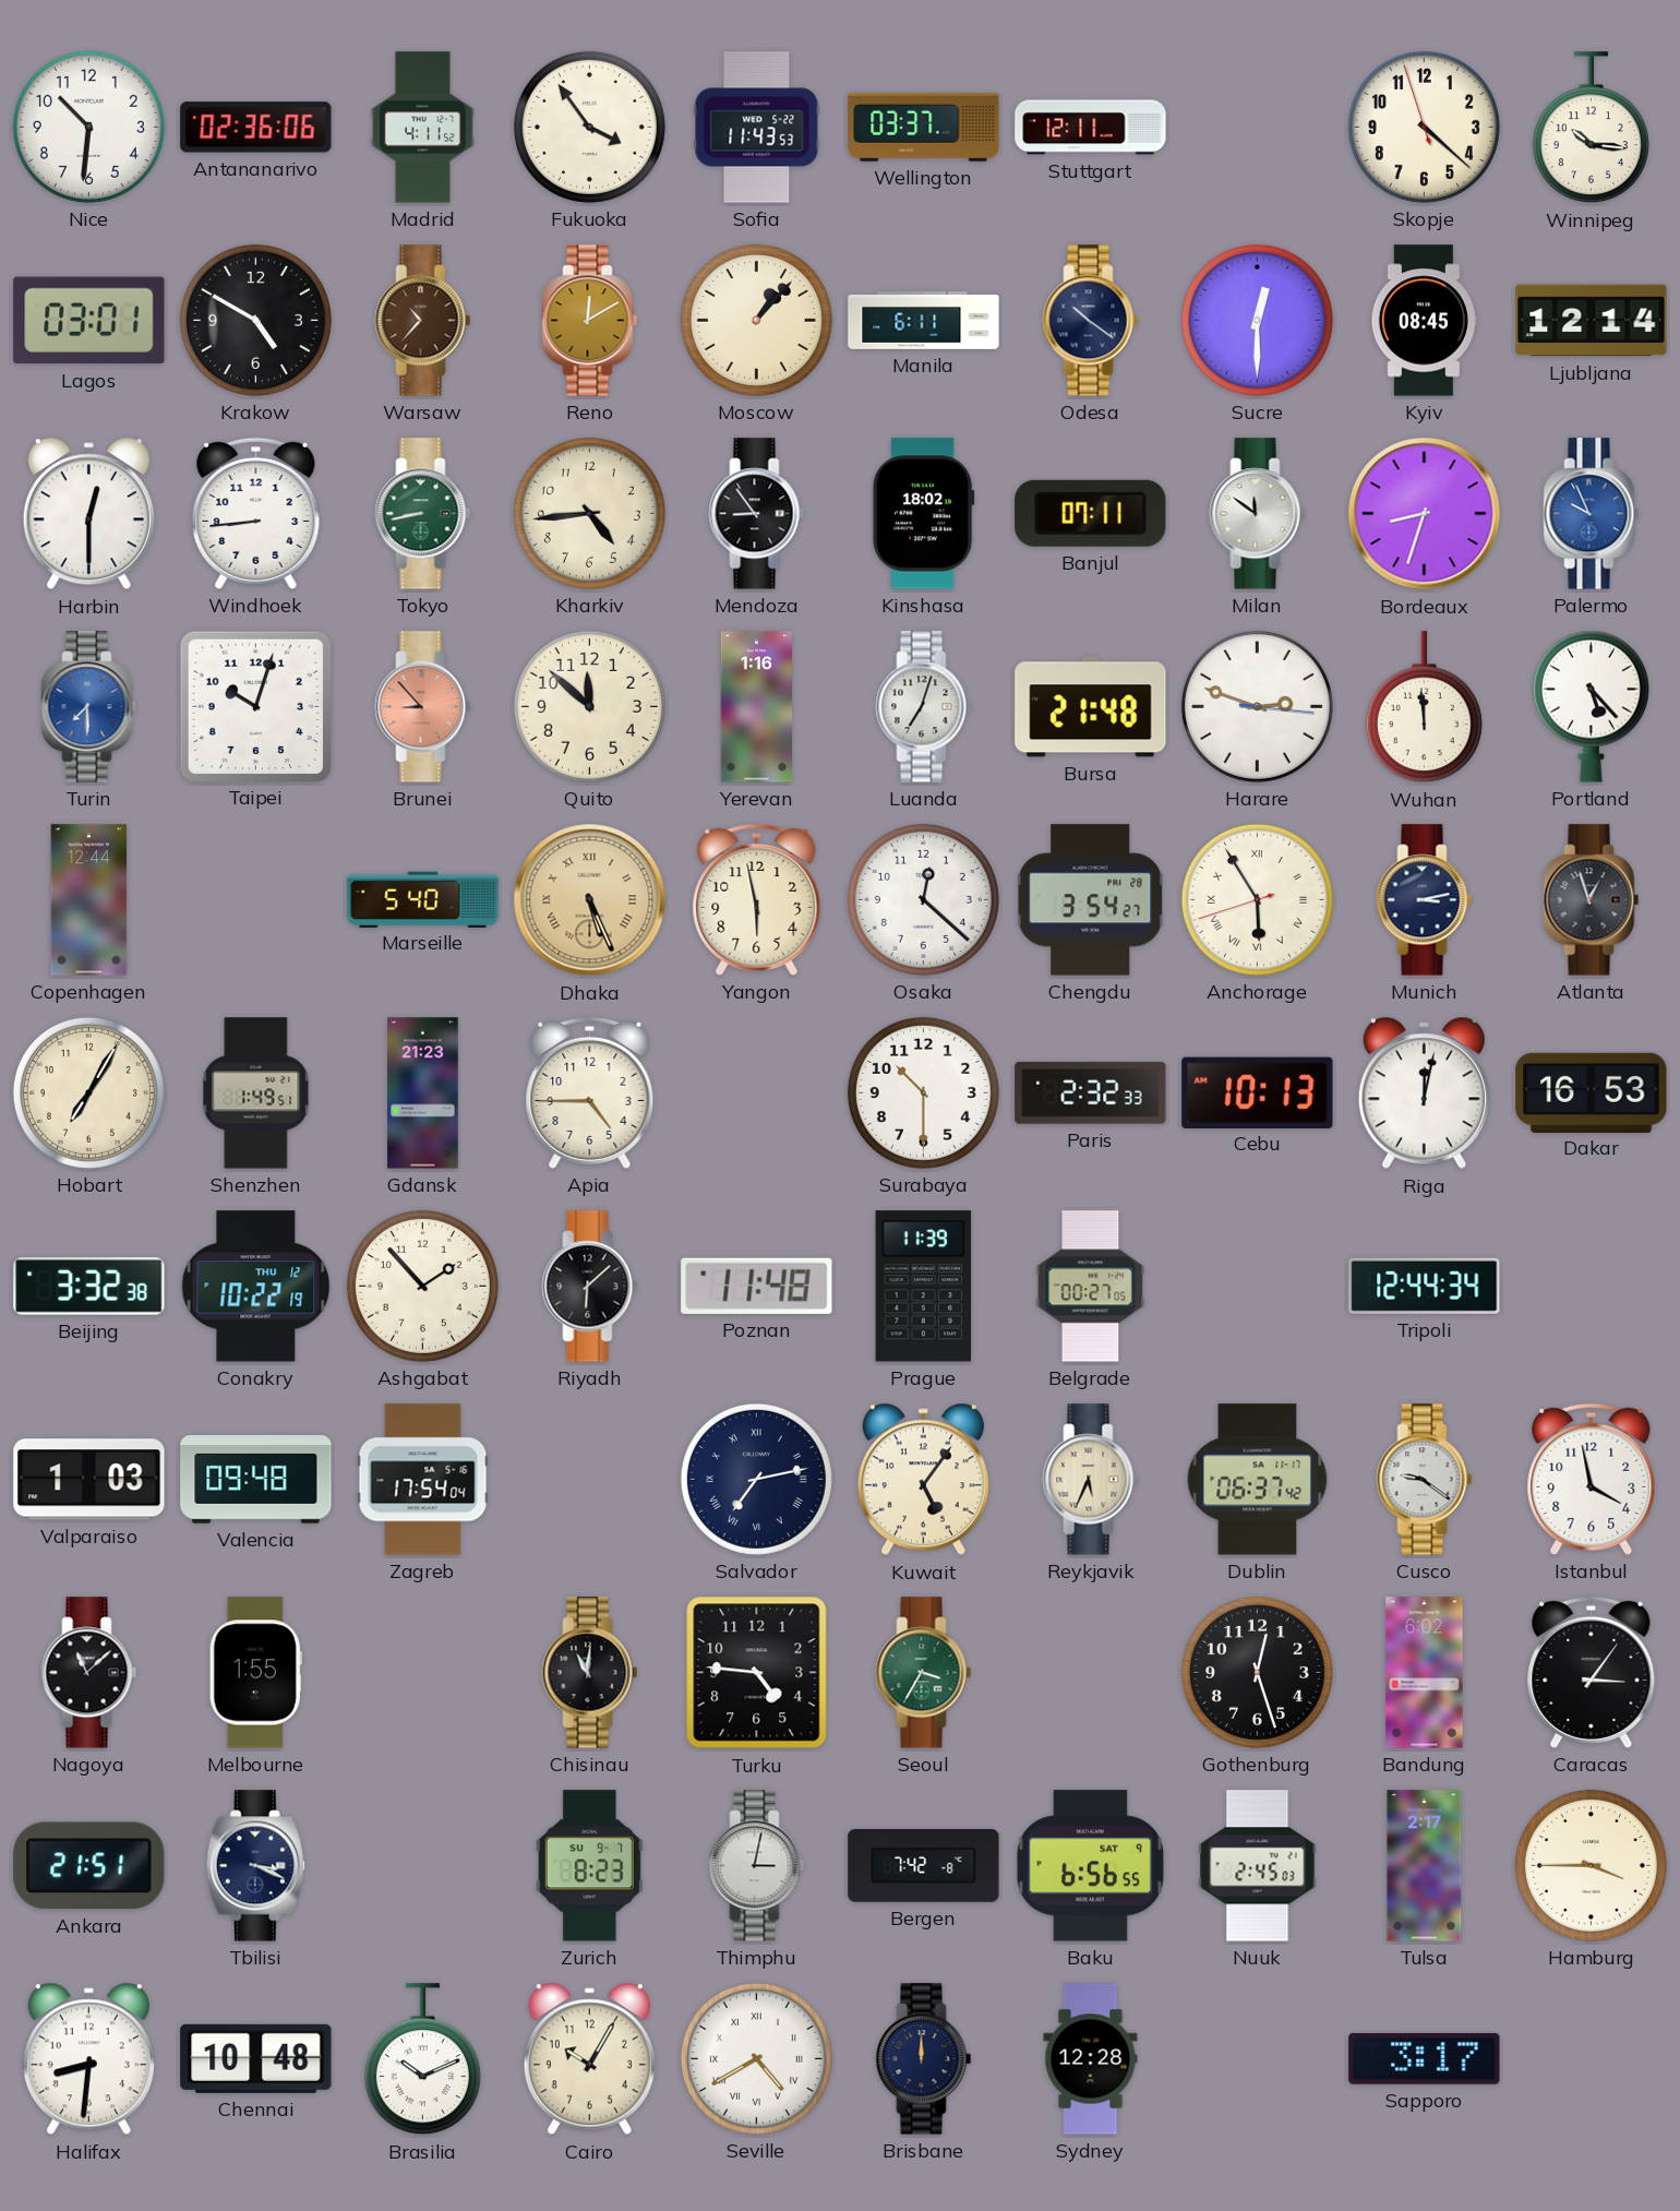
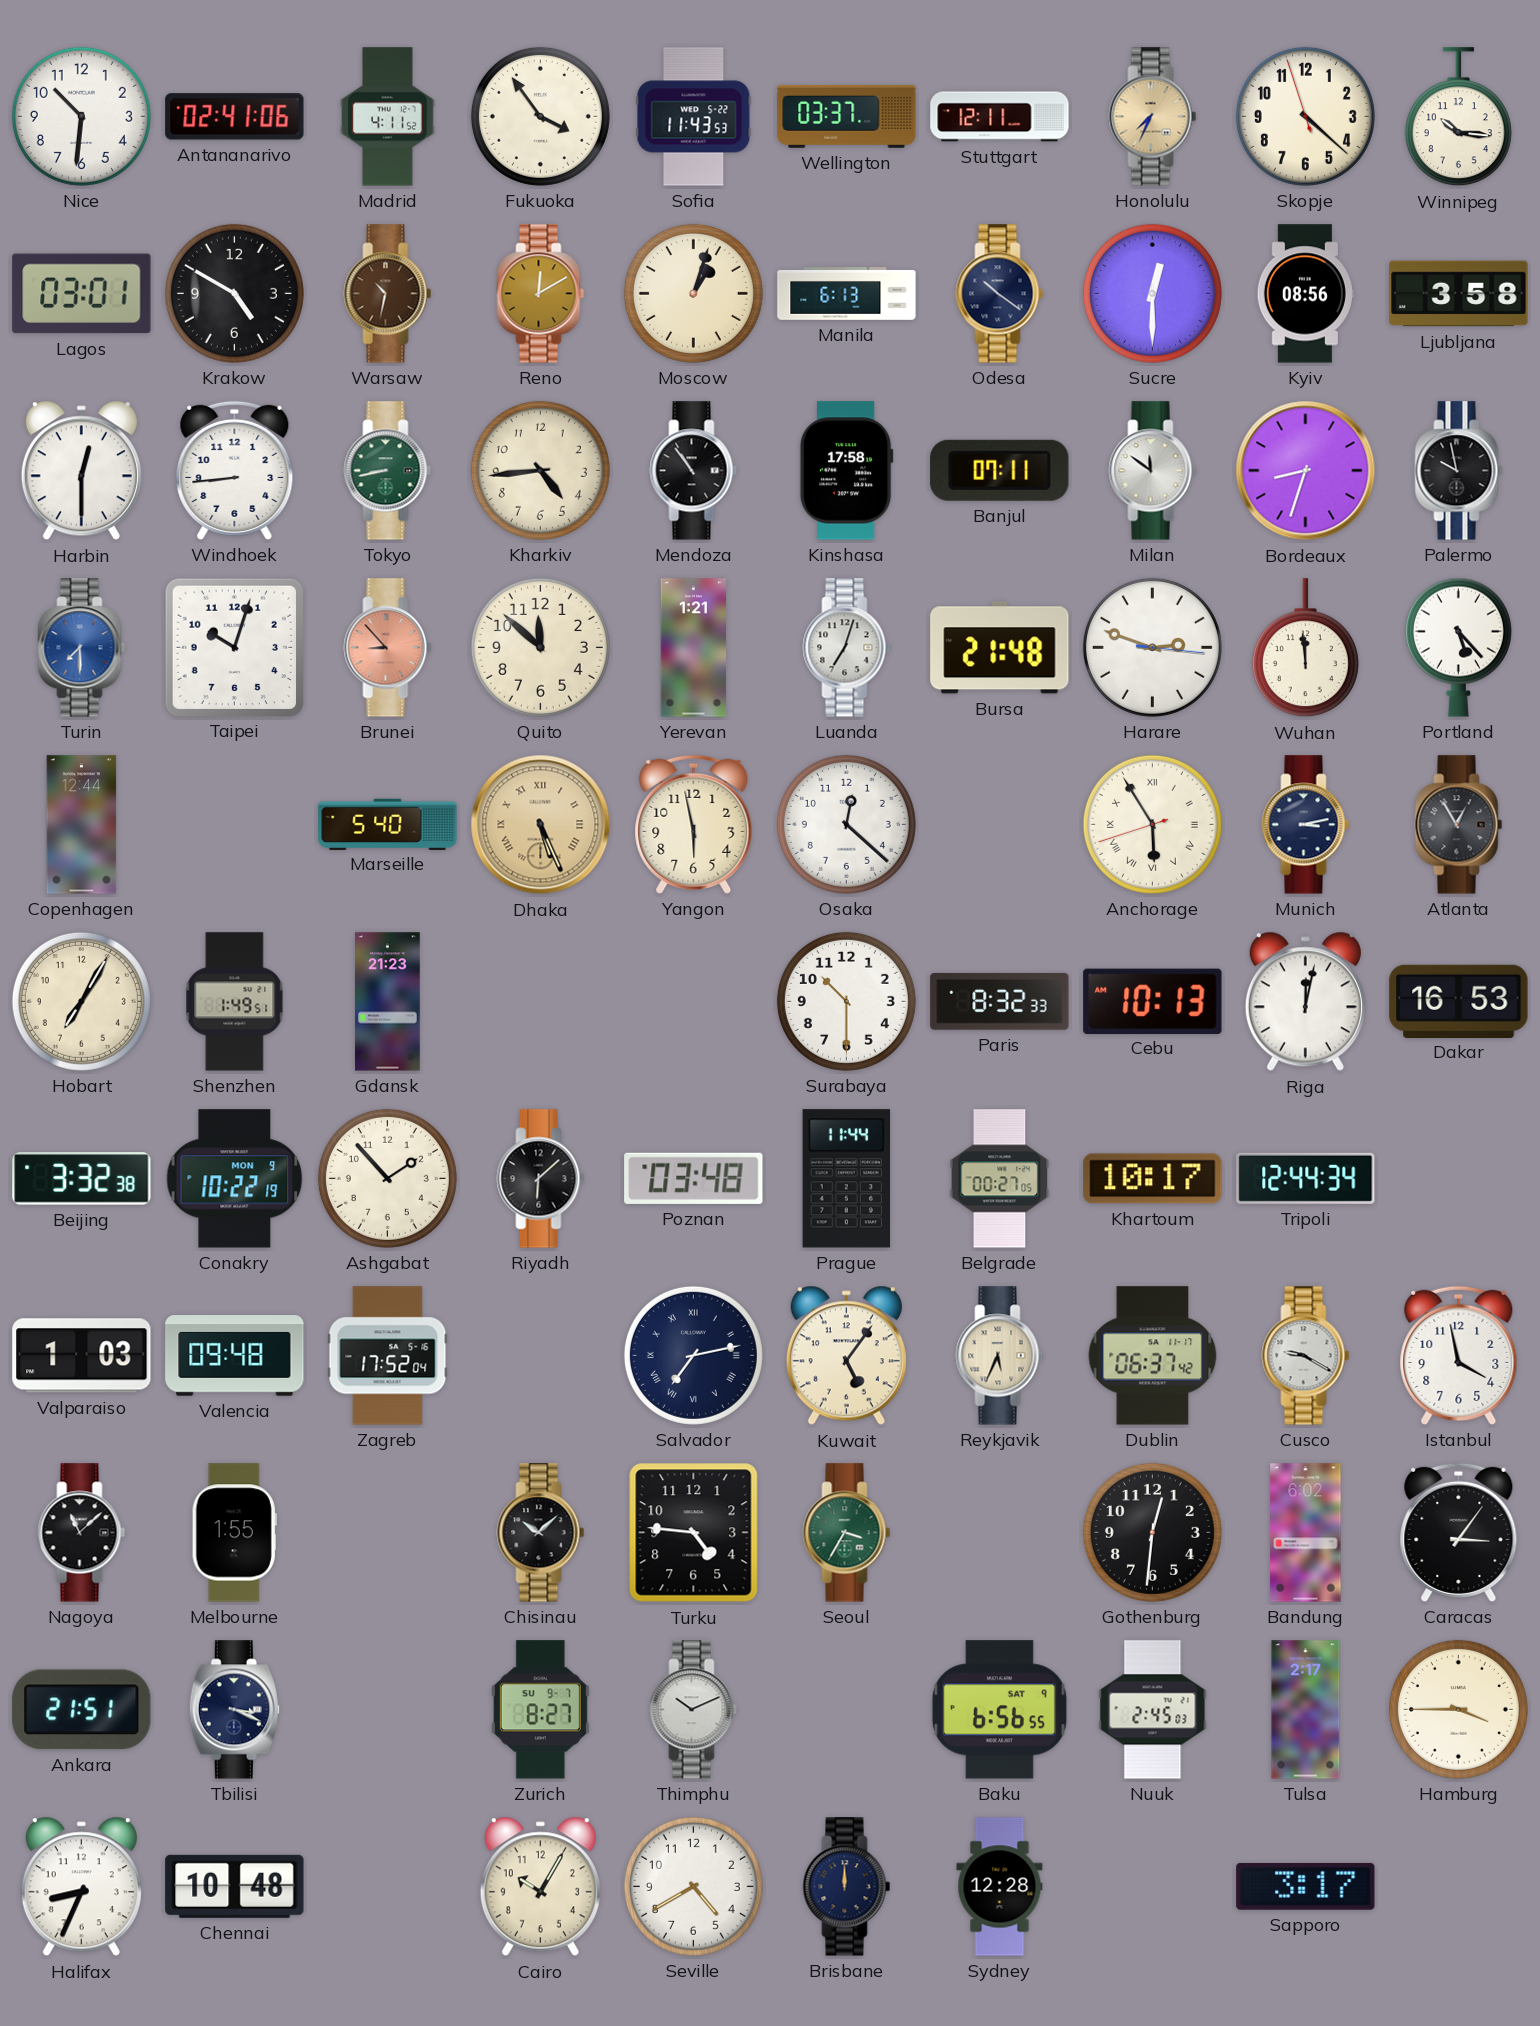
Antananarivo: 02:36 -> 02:41 (235, 117)
Honolulu: none -> 7:34 (1153, 117)
Warsaw: 10:37 -> 10:32 (388, 294)
Moscow: 1:07 -> 1:03 (693, 293)
Manila: 6:11 -> 6:13 (847, 294)
Kyiv: 08:45 -> 08:56 (1305, 294)
Ljubljana: 12:14 -> 3:58 (1459, 294)
Mendoza: 8:54 -> 10:54 (694, 471)
Kinshasa: 18:02 -> 17:58 (846, 471)
Palermo: 9:56 -> 9:58 (1459, 471)
Palermo dial: blue -> black (1459, 471)
Yerevan: 1:16 -> 1:21 (694, 648)
Chengdu: 3:54 -> none (1091, 900)
Atlanta: 12:57 -> 12:55 (1459, 825)
Apia: 4:45 -> none (590, 1092)
Paris: 2:32 -> 8:32 (1000, 1001)
Conakry date: THU 12 -> MON 9 (235, 1179)
Poznan: 11:48 -> 03:48 (694, 1178)
Prague: 11:39 -> 11:44 (847, 1179)
Khartoum: none -> 10:17 (1153, 1179)
Zagreb: 17:54 -> 17:52 (388, 1356)
Cusco: 9:21 -> 9:20 (1306, 1356)
Chisinau: 11:01 -> 10:08 (541, 1533)
Gothenburg: 12:27 -> 12:31 (1152, 1532)
Zurich: 8:23 -> 8:27 (540, 1710)
Thimphu: 3:02 -> 10:11 (694, 1710)
Bergen: 7:42 -> none (924, 1866)
Halifax: 8:31 -> 8:34 (81, 1887)
Brasilia: 10:11 -> none (422, 2059)
Seville numerals: Roman -> Arabic (693, 1886)
